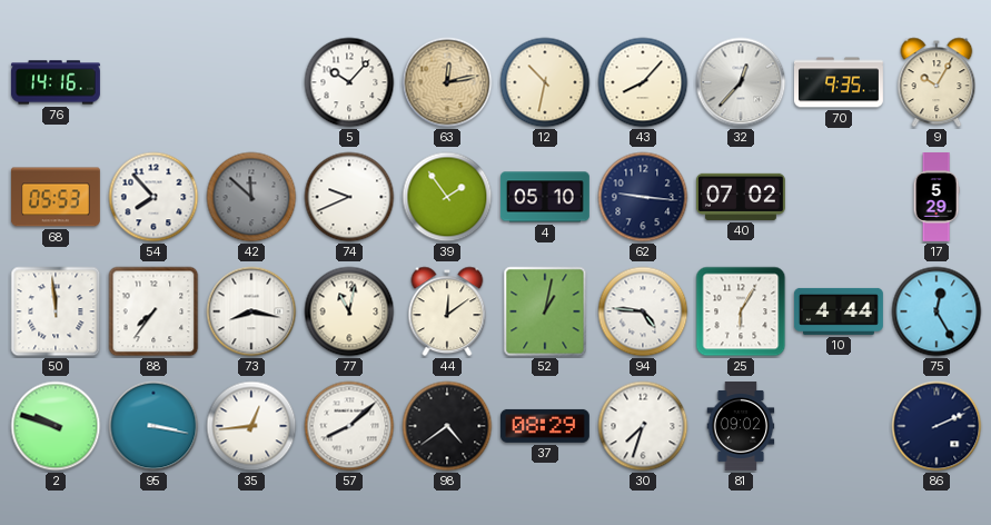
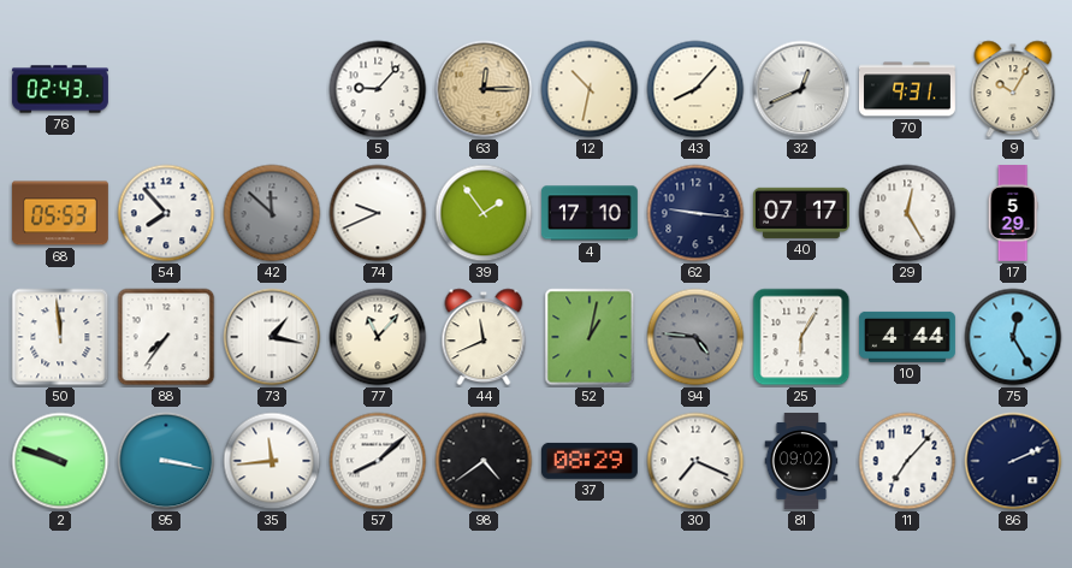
76: 14:16 -> 02:43 (60, 89)
5: 10:07 -> 9:07 (378, 89)
63: 12:13 -> 12:15 (484, 89)
32: 12:37 -> 12:41 (801, 89)
70: 9:35 -> 9:31 (908, 89)
4: 05:10 -> 17:10 (590, 213)
40: 07:02 -> 07:17 (801, 213)
29: none -> 12:25 (907, 213)
73: 8:17 -> 1:17 (272, 337)
77: 11:02 -> 11:07 (378, 337)
44: 12:09 -> 11:41 (484, 337)
94 dial: white -> grey (695, 337)
35: 12:44 -> 11:44 (272, 461)
30: 7:33 -> 7:19 (695, 461)
11: none -> 7:07 (907, 461)
